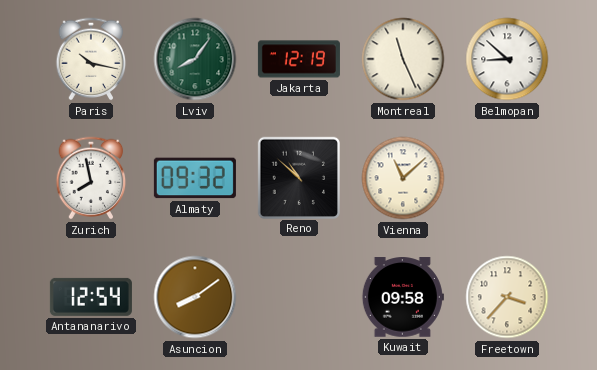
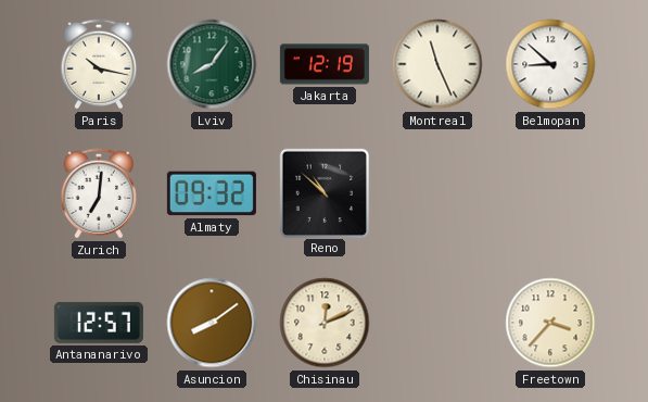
Zurich: 7:58 -> 7:01 (99, 193)
Vienna: 11:08 -> none (403, 178)
Antananarivo: 12:54 -> 12:57 (99, 323)
Chisinau: none -> 12:11 (325, 323)
Kuwait: 09:58 -> none (403, 297)
